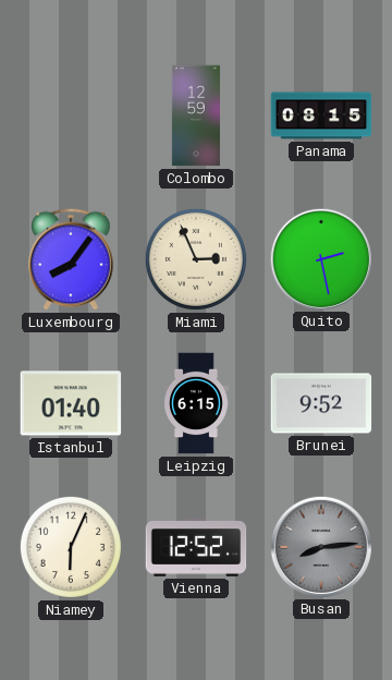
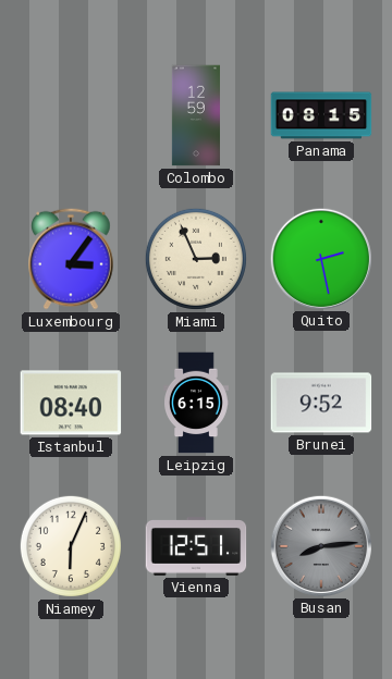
Luxembourg: 8:06 -> 3:06 (72, 259)
Istanbul: 01:40 -> 08:40 (71, 403)
Vienna: 12:52 -> 12:51 (196, 546)
